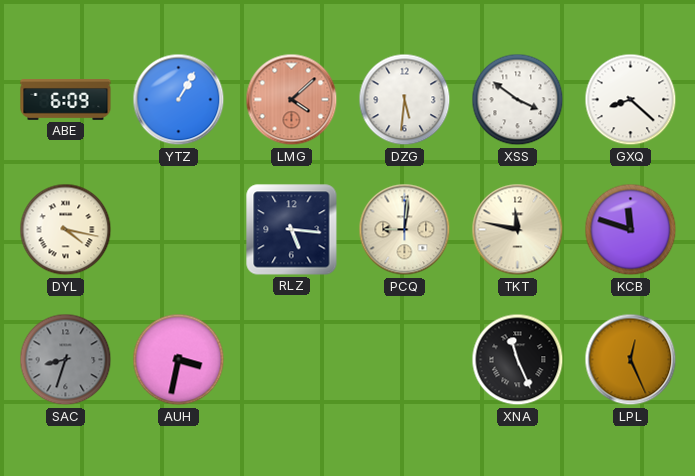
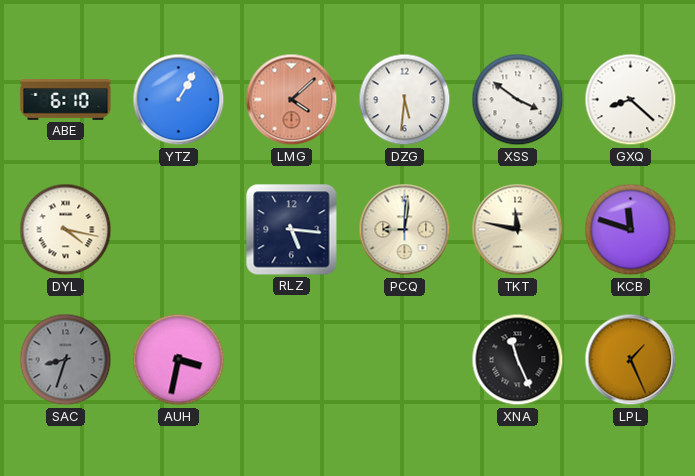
ABE: 6:09 -> 6:10 (66, 100)
LPL: 12:26 -> 1:26 (631, 360)
